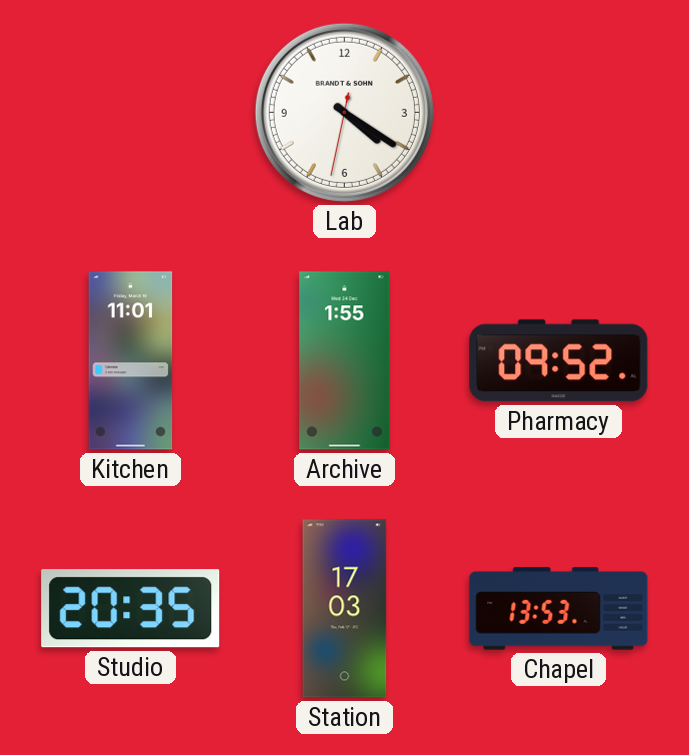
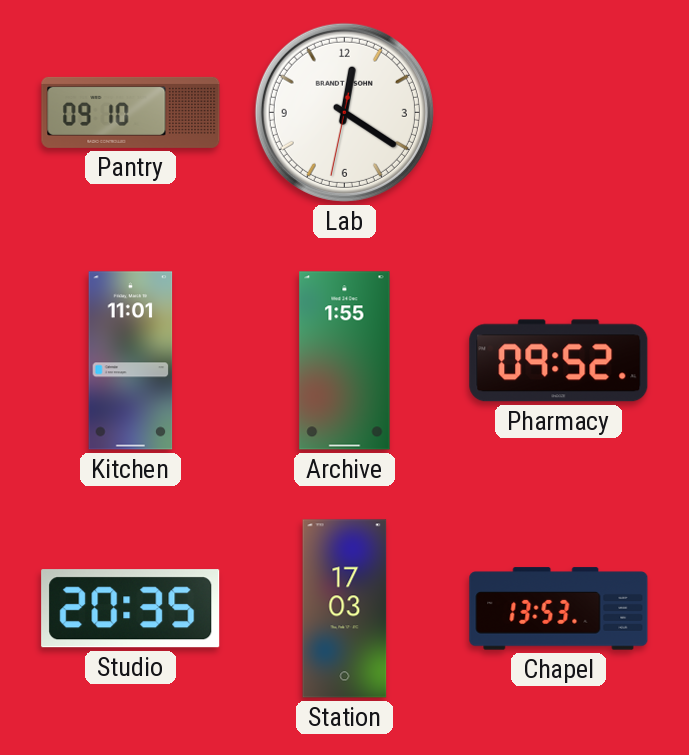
Pantry: none -> 09:10 (131, 112)
Lab: 4:20 -> 12:20 (344, 112)
